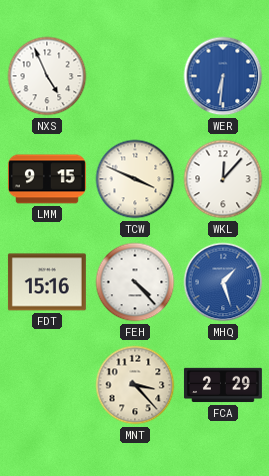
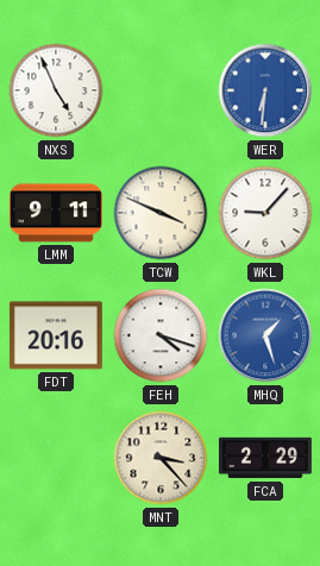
LMM: 9:15 -> 9:11 (56, 213)
WKL: 12:07 -> 9:07 (265, 213)
FDT: 15:16 -> 20:16 (56, 335)
FEH: 4:23 -> 4:18 (161, 335)
